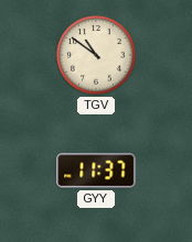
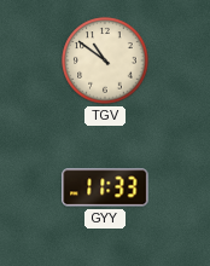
GYY: 11:37 -> 11:33 (105, 187)
